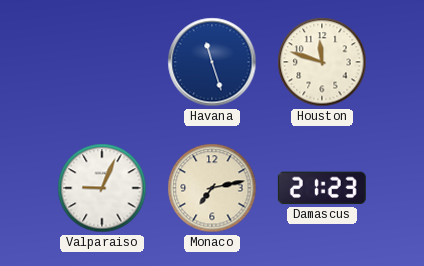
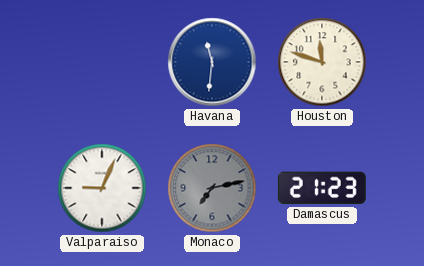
Havana: 11:27 -> 11:31 (212, 62)
Monaco dial: cream -> grey (212, 188)
